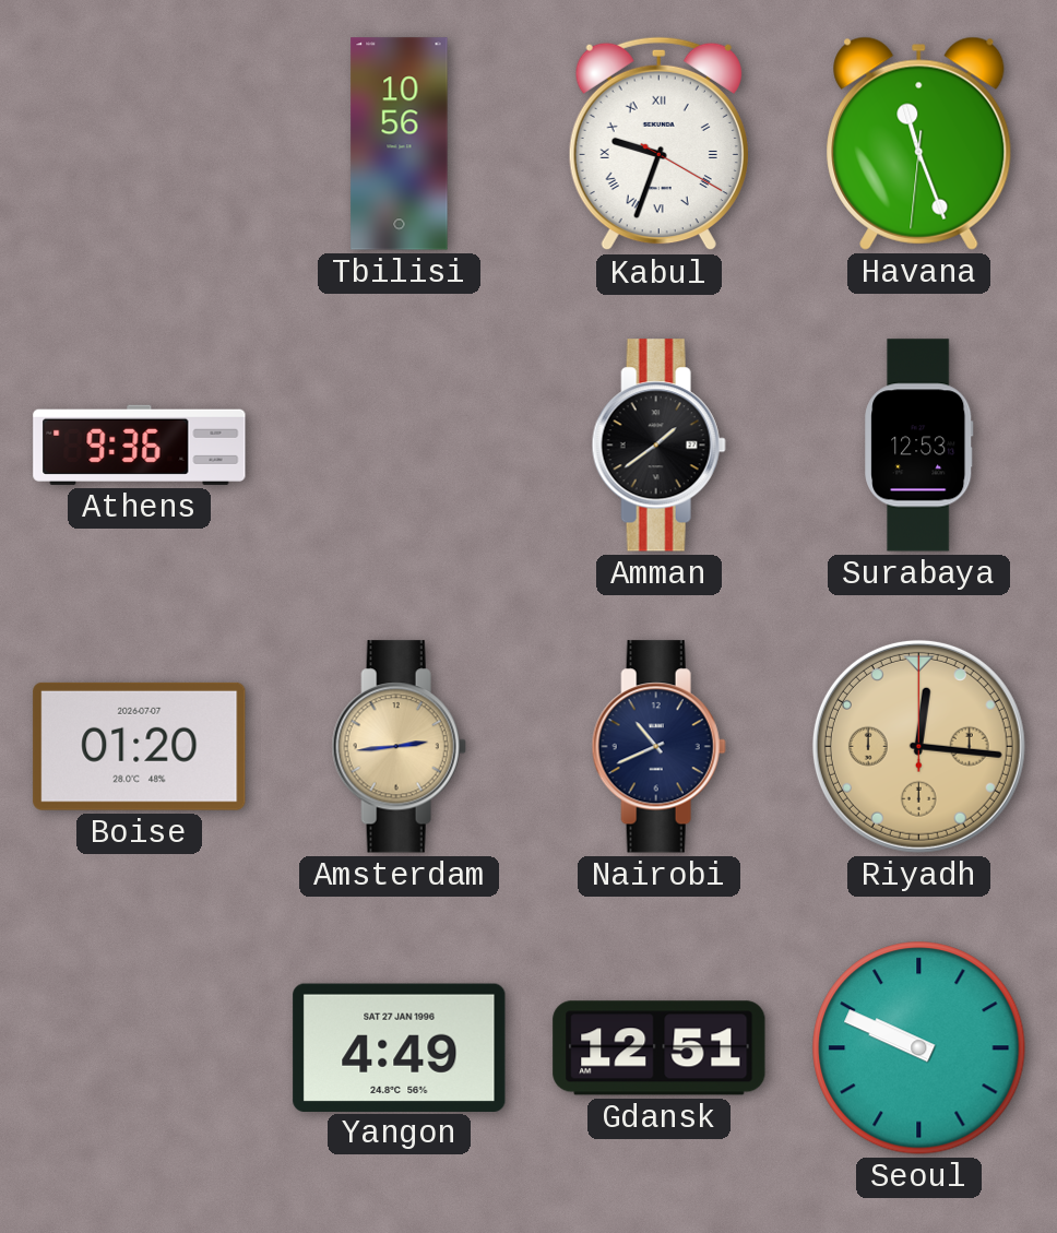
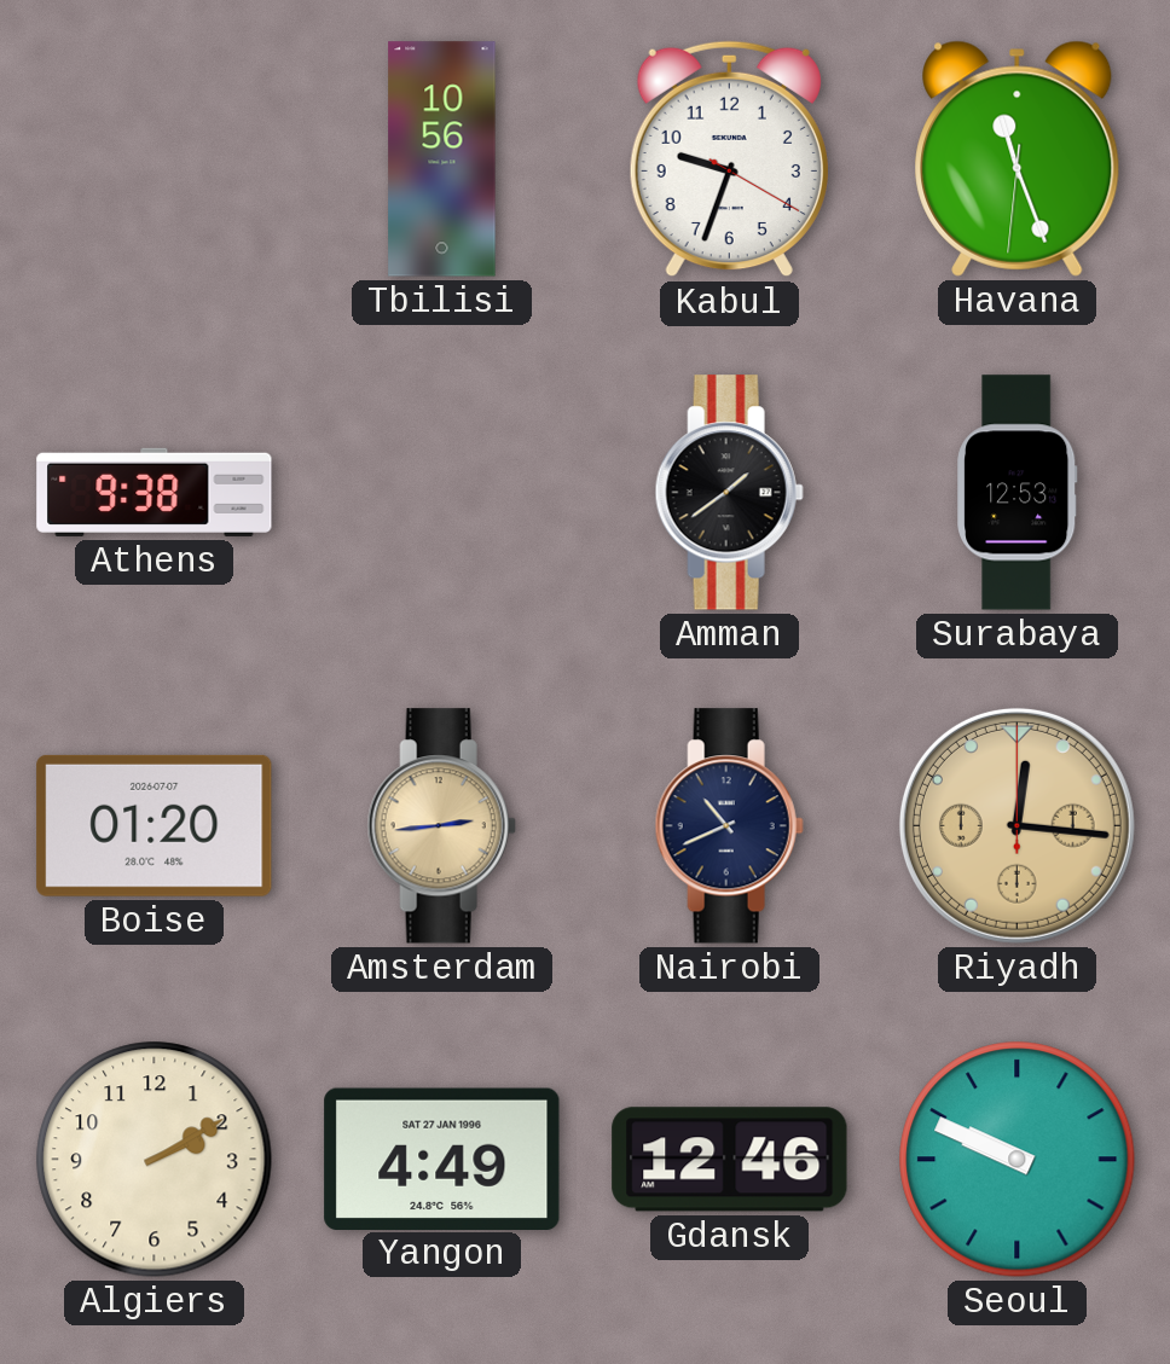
Kabul numerals: Roman -> Arabic (729, 159)
Athens: 9:36 -> 9:38 (155, 492)
Algiers: none -> 2:10 (155, 1160)
Gdansk: 12:51 -> 12:46 (730, 1160)
